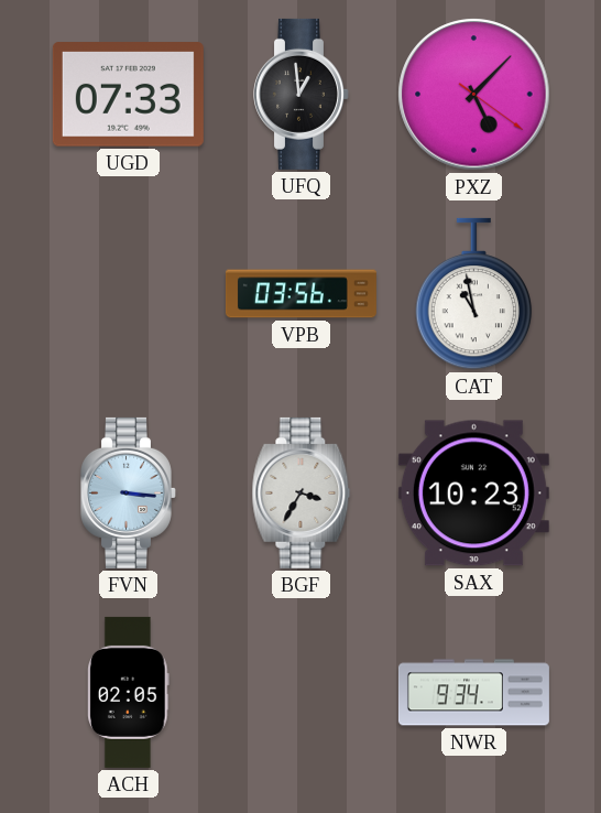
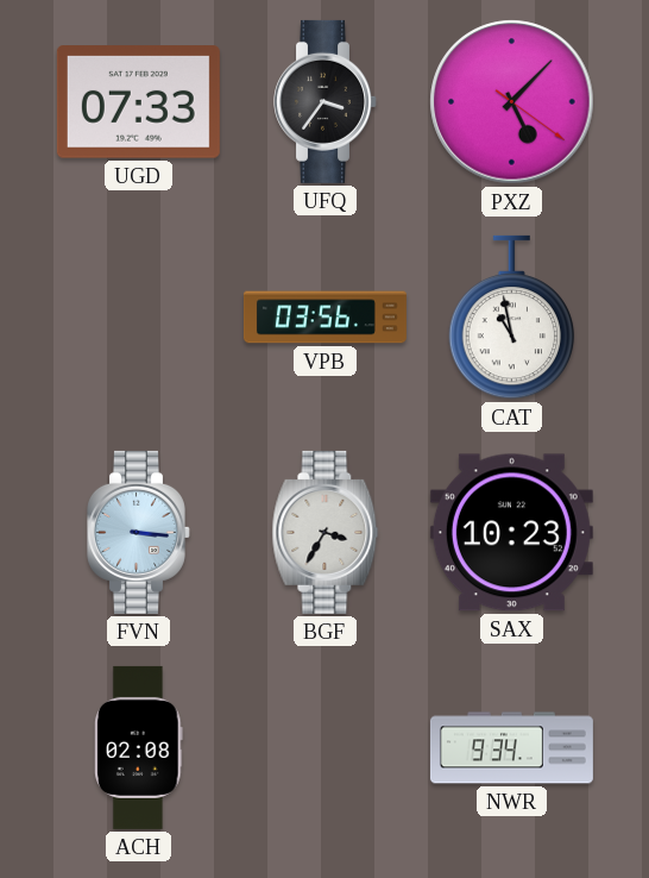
UFQ: 12:59 -> 3:36 (326, 101)
ACH: 02:05 -> 02:08 (139, 747)
